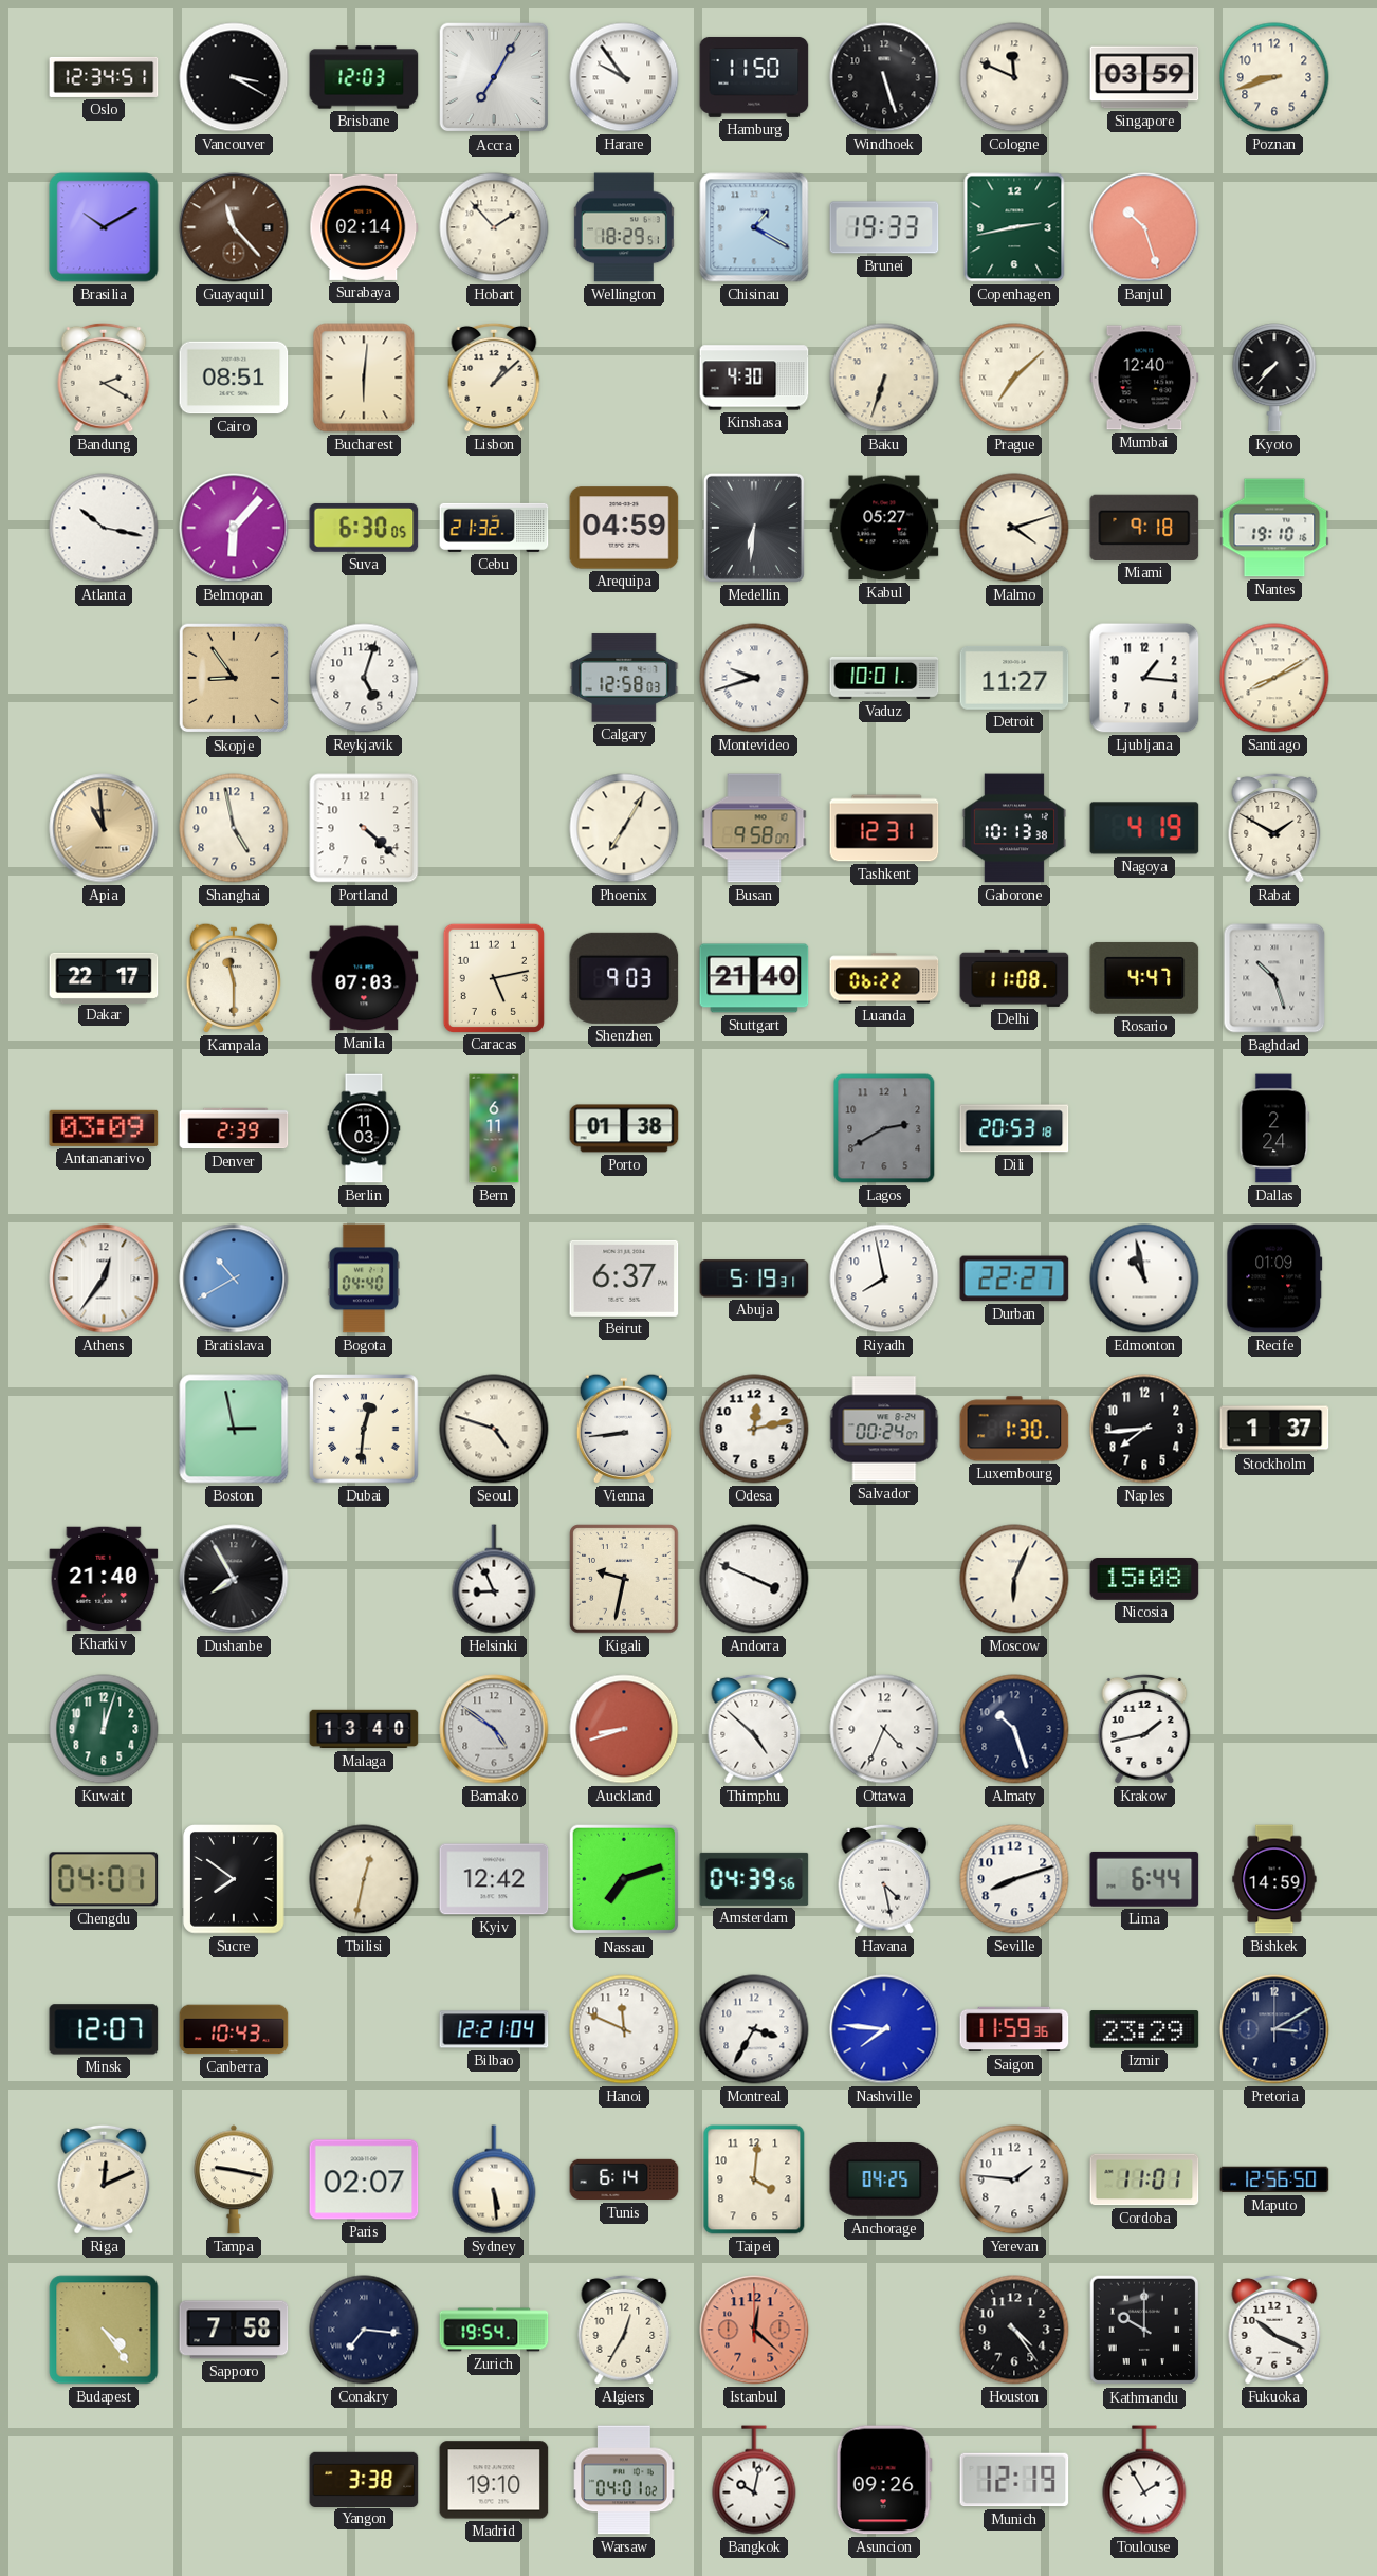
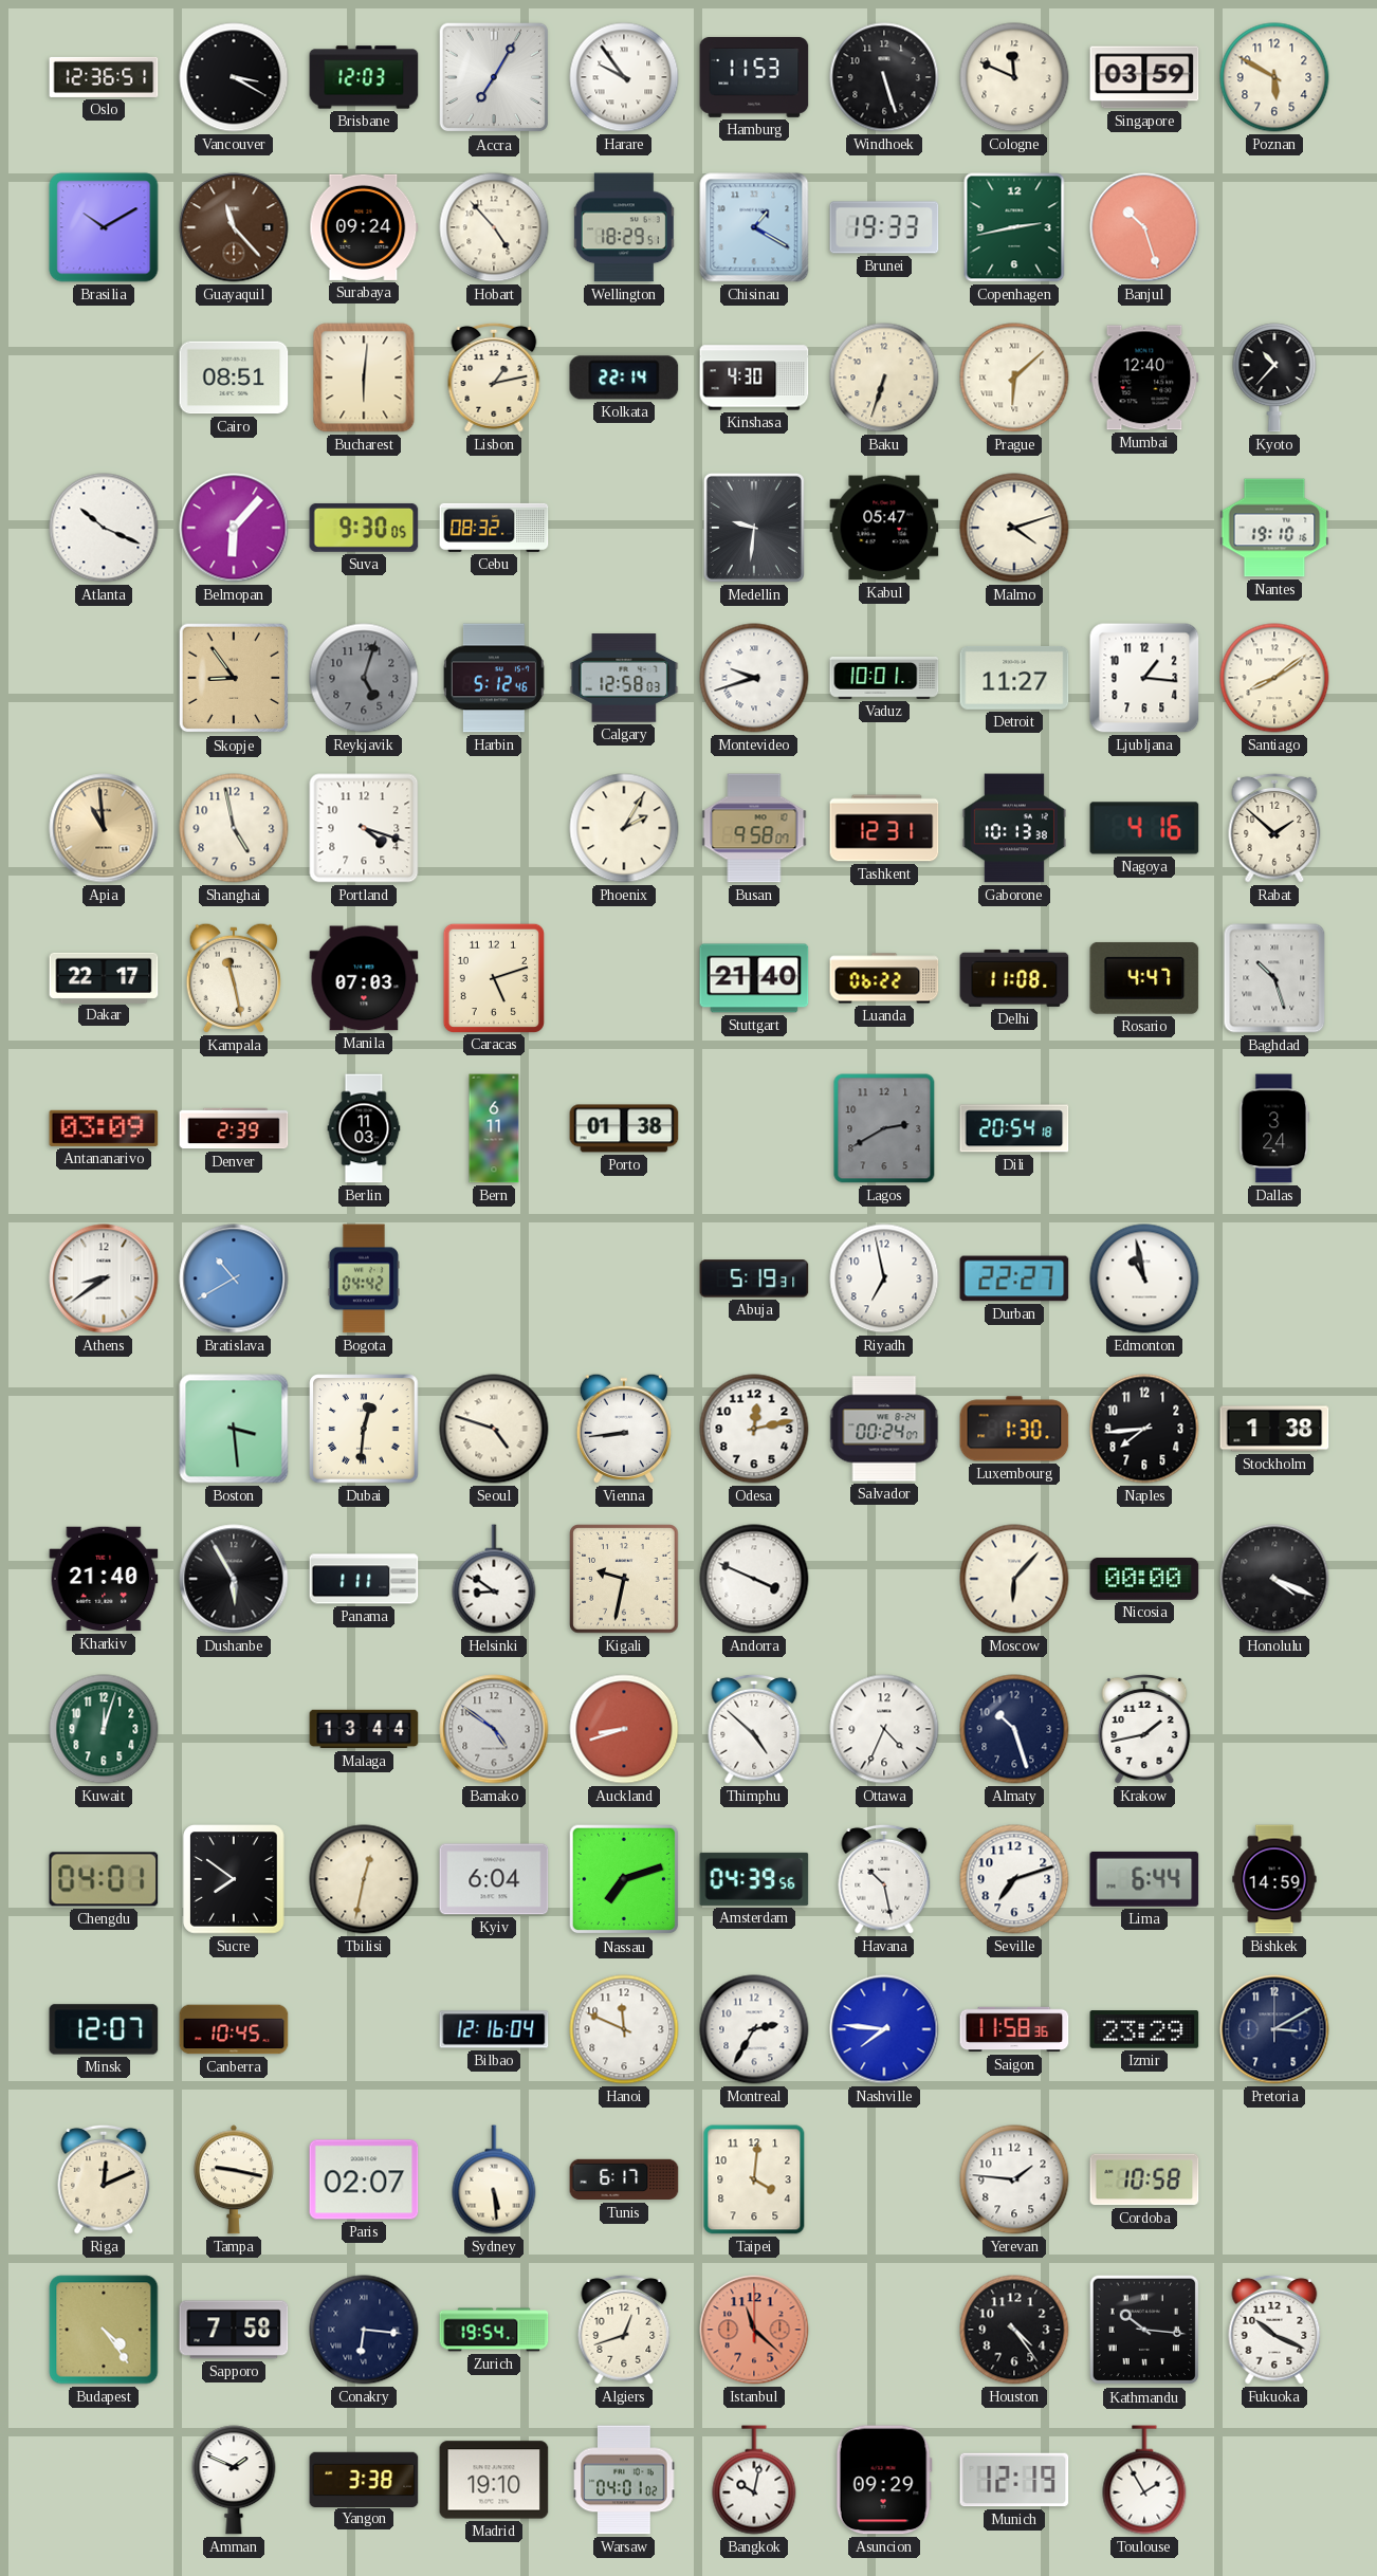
Oslo: 12:34 -> 12:36 (104, 77)
Hamburg: 11:50 -> 11:53 (754, 77)
Poznan: 8:42 -> 5:50 (1274, 77)
Surabaya: 02:14 -> 09:24 (364, 227)
Hobart: 1:53 -> 4:53 (494, 227)
Bandung: 2:20 -> none (104, 378)
Lisbon: 1:08 -> 1:13 (494, 378)
Kolkata: none -> 22:14 (624, 378)
Prague: 7:08 -> 6:08 (1014, 378)
Kyoto: 7:37 -> 10:37 (1274, 378)
Atlanta: 10:17 -> 10:19 (104, 528)
Suva: 6:30 -> 9:30 (364, 528)
Cebu: 21:32 -> 08:32 (494, 528)
Arequipa: 04:59 -> none (624, 528)
Medellin: 6:31 -> 9:31 (754, 528)
Kabul: 05:27 -> 05:47 (884, 528)
Miami: 9:18 -> none (1144, 528)
Reykjavik dial: white -> grey (364, 678)
Harbin: none -> 5:12 (494, 678)
Santiago: 8:10 -> 8:09 (1274, 678)
Portland: 4:22 -> 4:18 (364, 828)
Phoenix: 7:05 -> 2:05 (624, 828)
Nagoya: 4:19 -> 4:16 (1144, 828)
Rabat: 1:50 -> 1:52 (1274, 828)
Kampala: 11:30 -> 11:28 (233, 978)
Caracas: 5:13 -> 5:12 (494, 977)
Shenzhen: 9:03 -> none (624, 978)
Dili: 20:53 -> 20:54 (1014, 1128)
Dallas: 2:24 -> 3:24 (1274, 1128)
Athens: 12:36 -> 8:39 (104, 1278)
Bogota: 04:40 -> 04:42 (363, 1278)
Beirut: 6:37 -> none (624, 1278)
Riyadh: 7:58 -> 6:58 (884, 1278)
Recife: 01:09 -> none (1274, 1278)
Boston: 2:58 -> 3:29 (234, 1429)
Stockholm: 1:37 -> 1:38 (1274, 1429)
Dushanbe: 7:55 -> 5:55 (234, 1579)
Panama: none -> 1:11 (364, 1579)
Helsinki: 8:56 -> 8:51 (494, 1579)
Moscow: 6:04 -> 6:07 (1014, 1579)
Nicosia: 15:08 -> 00:00 (1144, 1580)
Honolulu: none -> 4:19 (1274, 1579)
Malaga: 13:40 -> 13:44 (364, 1729)
Kyiv: 12:42 -> 6:04 (494, 1879)
Havana: 4:28 -> 10:28 (884, 1879)
Seville: 8:12 -> 7:12 (1014, 1879)
Canberra: 10:43 -> 10:45 (234, 2029)
Bilbao: 12:21 -> 12:16 (494, 2029)
Montreal: 3:35 -> 2:35 (754, 2029)
Saigon: 11:59 -> 11:58 (1014, 2029)
Tunis: 6:14 -> 6:17 (624, 2179)
Anchorage: 04:25 -> none (884, 2179)
Cordoba: 11:01 -> 10:58 (1144, 2179)
Maputo: 12:56 -> none (1274, 2179)
Conakry: 7:16 -> 6:16 (364, 2330)
Algiers: 12:35 -> 12:42 (624, 2330)
Istanbul: 12:22 -> 11:22 (754, 2330)
Kathmandu: 10:00 -> 10:16 (1144, 2330)
Amman: none -> 1:49 (234, 2480)
Asuncion: 09:26 -> 09:29 (884, 2480)
